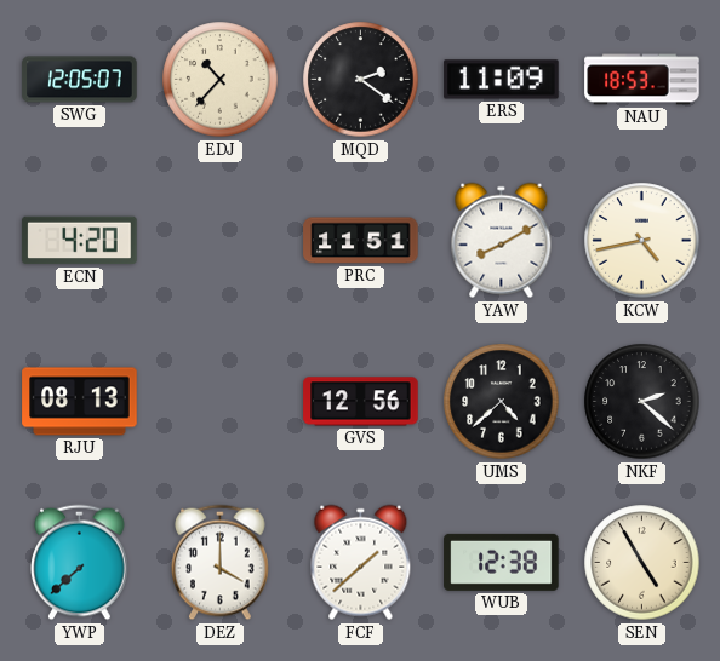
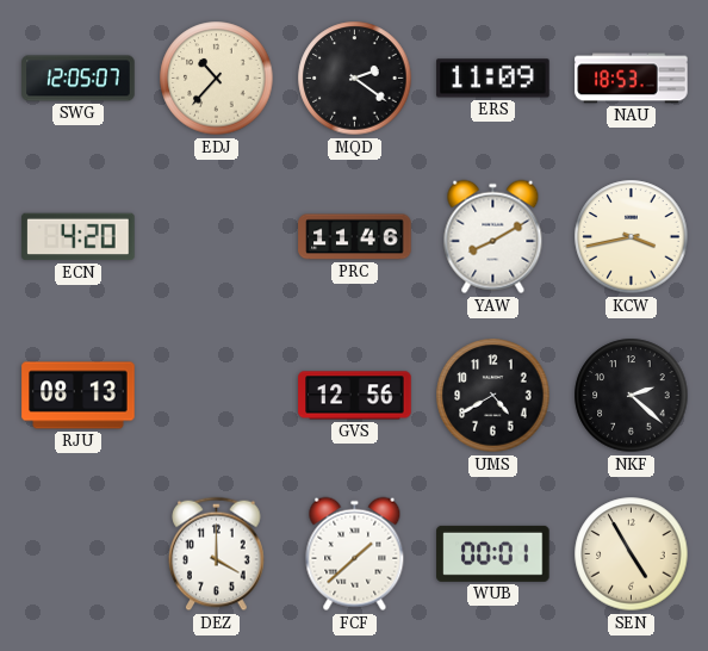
PRC: 11:51 -> 11:46 (355, 237)
KCW: 4:43 -> 3:43 (632, 237)
UMS: 4:38 -> 4:40 (493, 396)
YWP: 7:38 -> none (80, 563)
WUB: 12:38 -> 00:01 (493, 553)
